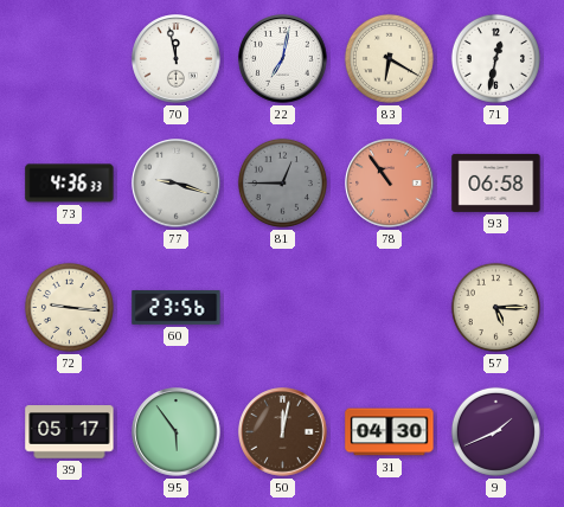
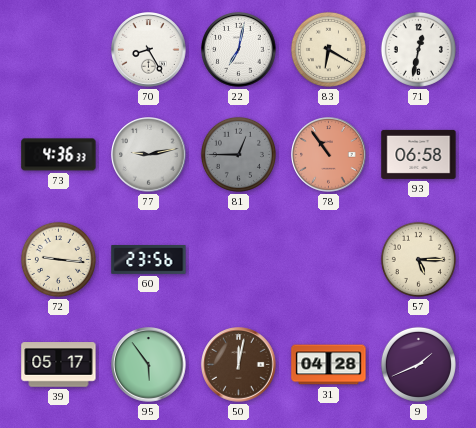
70: 11:58 -> 8:25 (149, 50)
77: 9:18 -> 9:13 (149, 155)
31: 04:30 -> 04:28 (329, 365)
